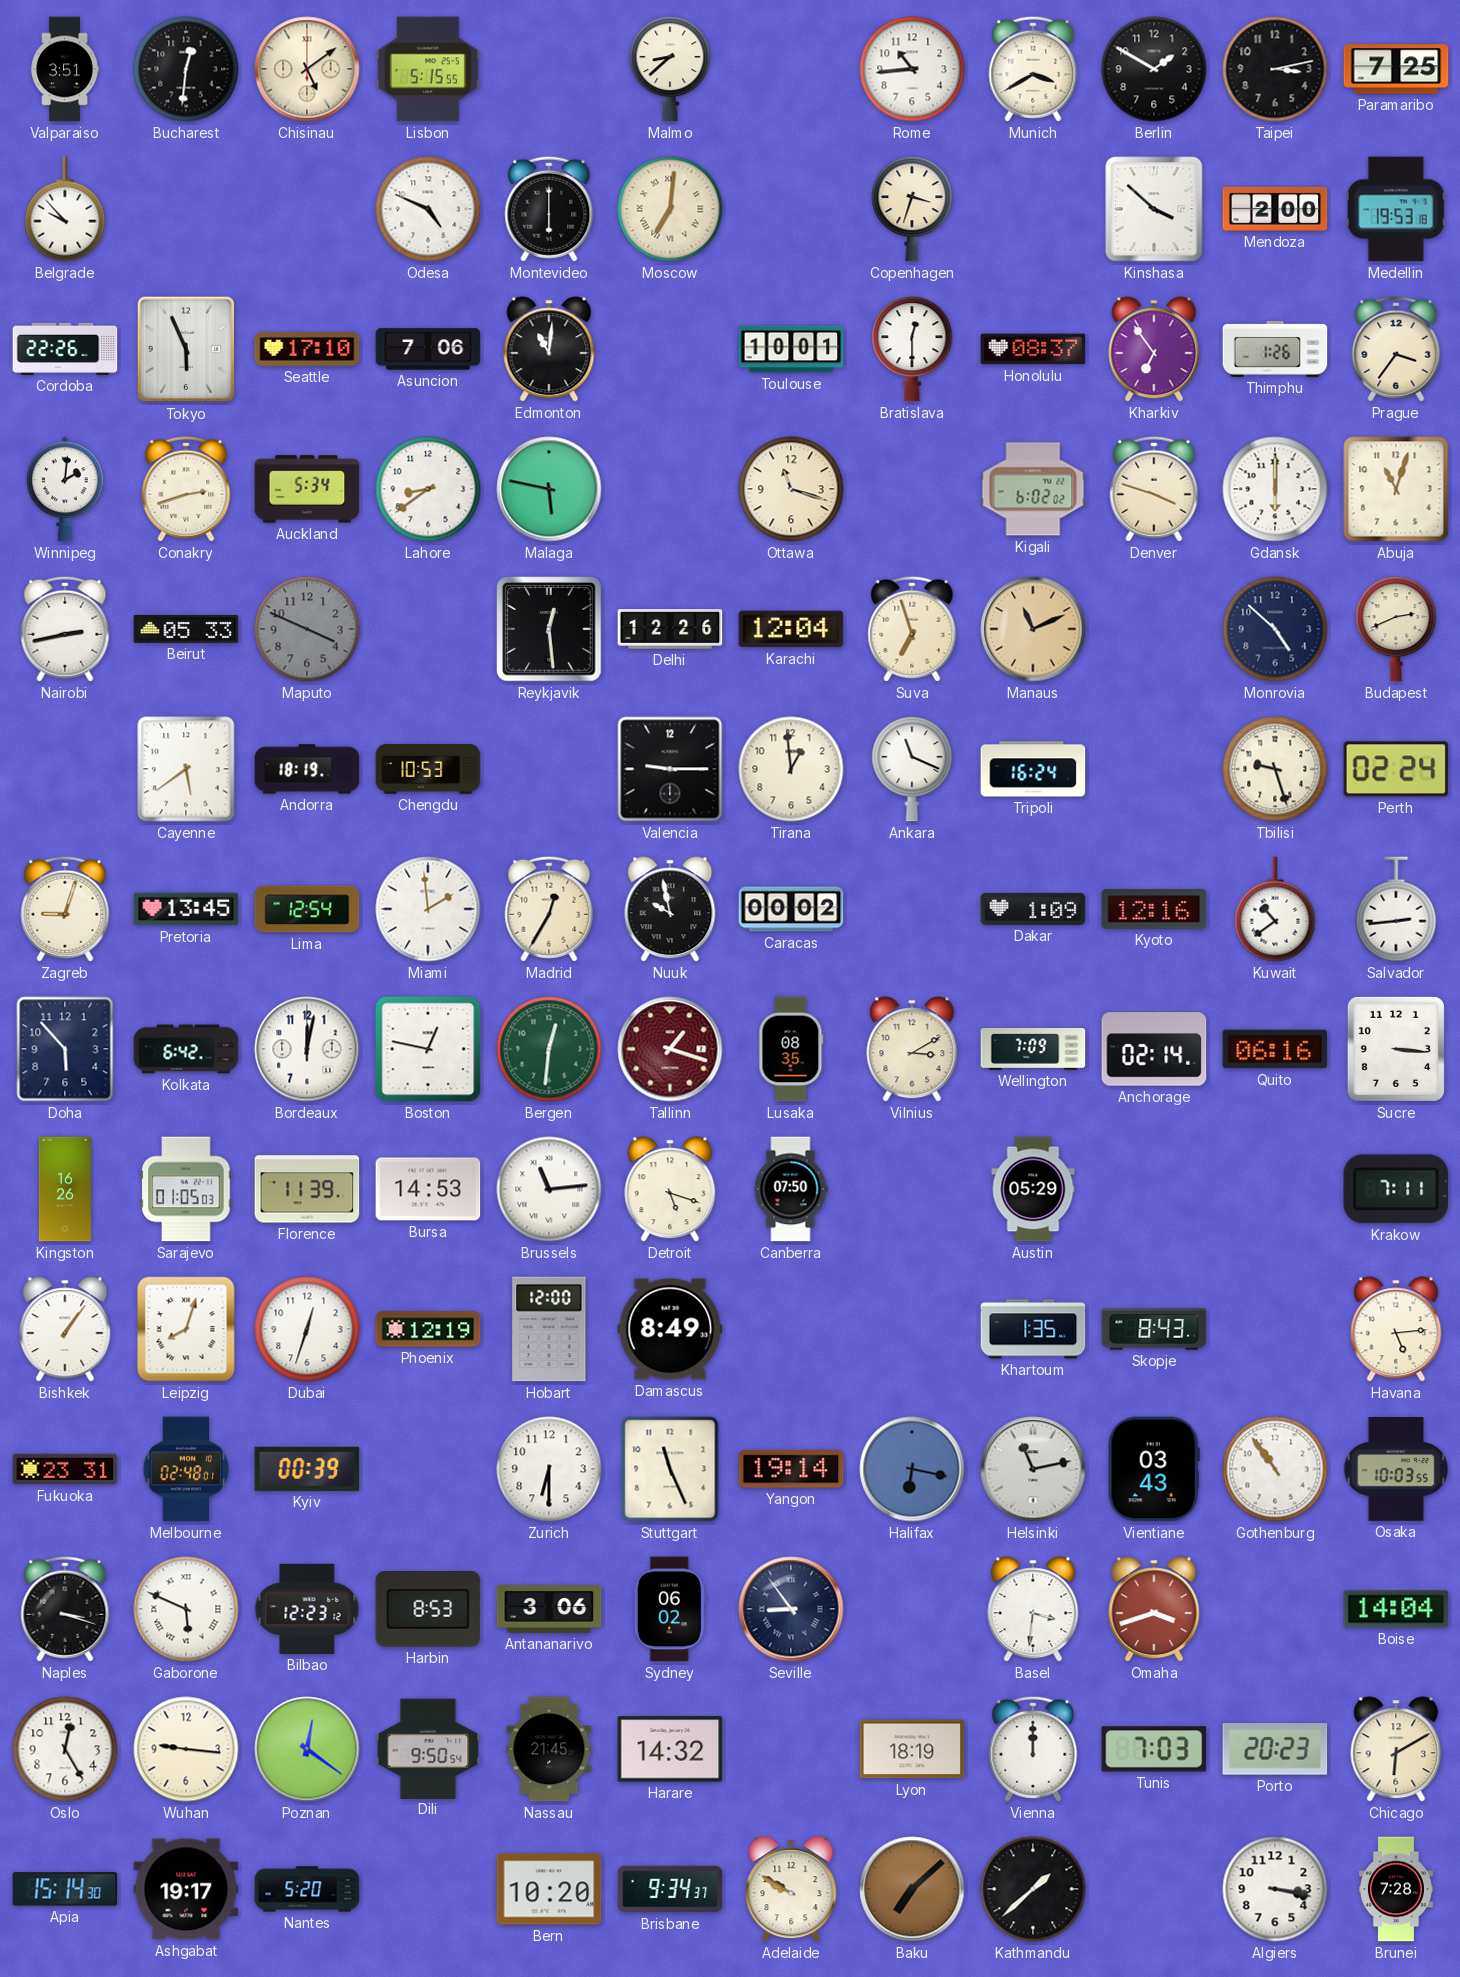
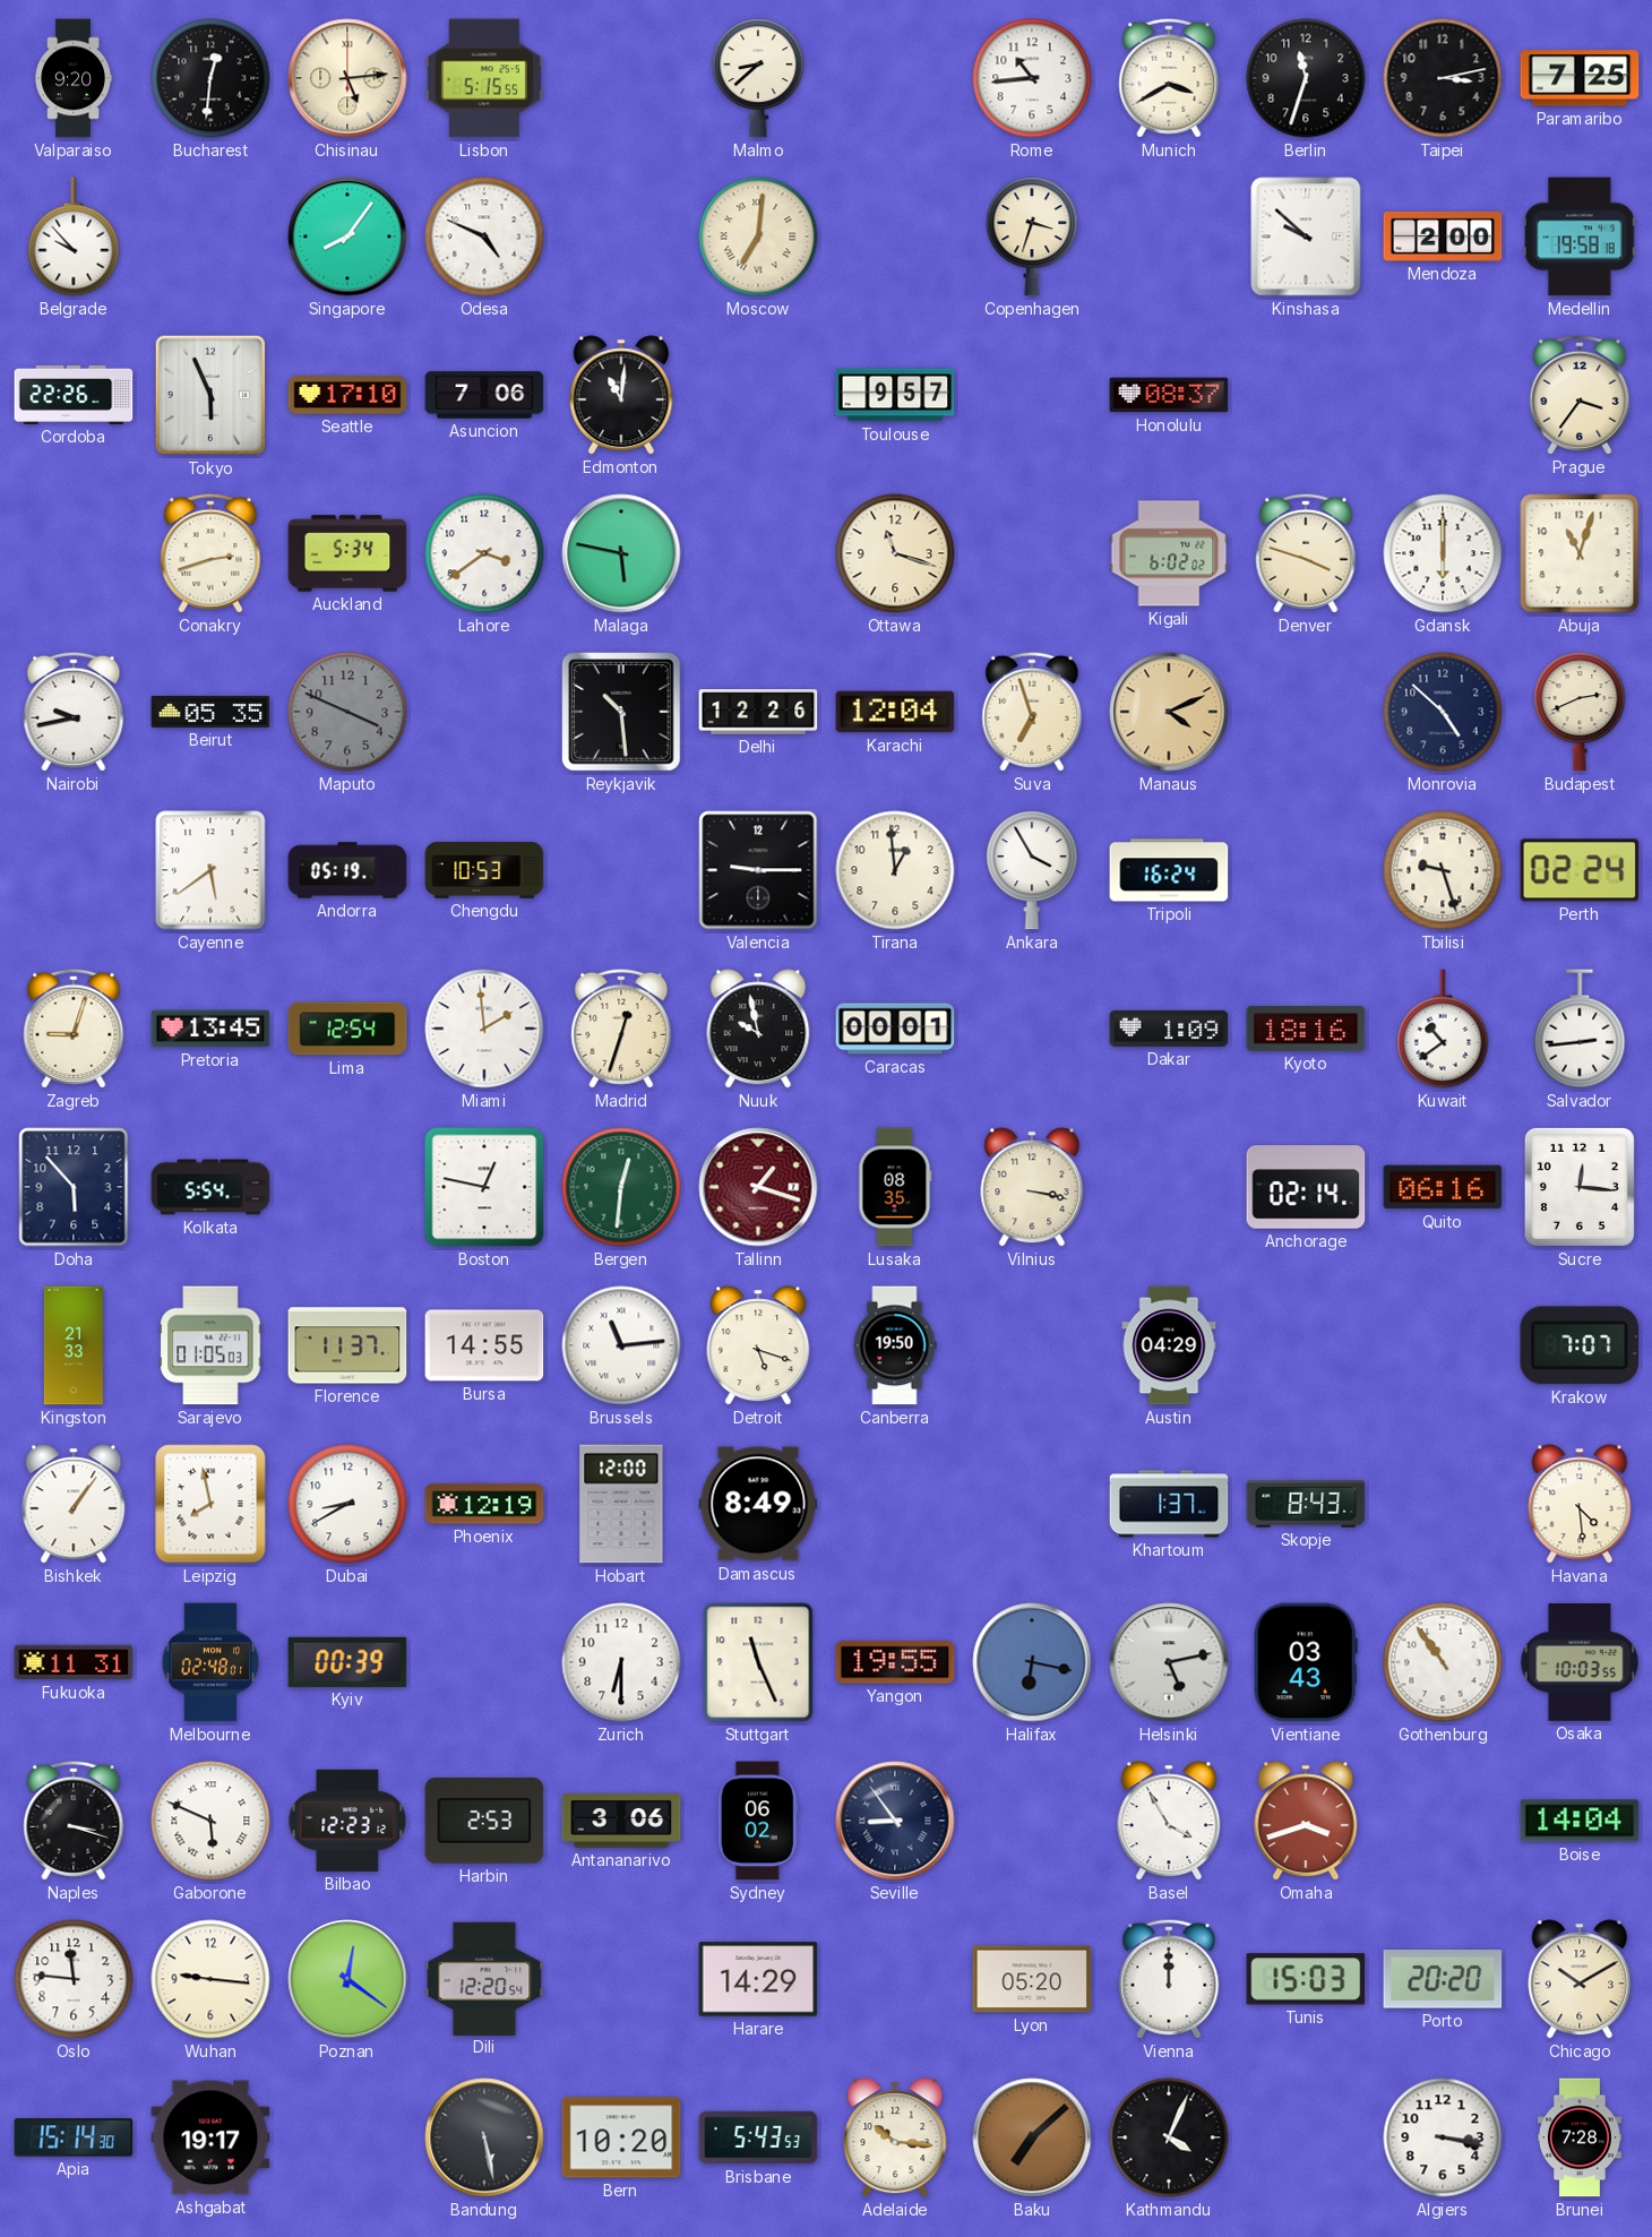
Valparaiso: 3:51 -> 9:20 (74, 78)
Chisinau: 5:09 -> 5:14 (347, 78)
Berlin: 1:50 -> 11:33 (1306, 78)
Singapore: none -> 8:06 (347, 236)
Montevideo: 6:00 -> none (549, 209)
Kinshasa: 3:52 -> 9:52 (1306, 236)
Medellin: 19:53 -> 19:58 (1580, 236)
Toulouse: 10:01 -> 9:57 (895, 395)
Bratislava: 12:30 -> none (912, 349)
Kharkiv: 6:54 -> none (1154, 349)
Thimphu: 1:26 -> none (1275, 349)
Winnipeg: 2:01 -> none (66, 489)
Lahore: 8:39 -> 3:39 (484, 553)
Nairobi: 2:43 -> 9:43 (74, 712)
Beirut: 05:33 -> 05:35 (210, 712)
Reykjavik: 12:29 -> 10:29 (621, 712)
Manaus: 11:11 -> 4:11 (1169, 712)
Andorra: 18:19 -> 05:19 (347, 870)
Ankara: 11:19 -> 3:55 (1032, 870)
Madrid: 12:35 -> 12:33 (621, 1029)
Caracas: 00:02 -> 00:01 (895, 1029)
Kyoto: 12:16 -> 18:16 (1306, 1030)
Kolkata: 6:42 -> 5:54 (210, 1187)
Bordeaux: 12:02 -> none (307, 1049)
Vilnius: 3:10 -> 3:17 (1032, 1187)
Wellington: 7:09 -> none (1033, 1050)
Sucre: 3:16 -> 12:16 (1580, 1187)
Kingston: 16:26 -> 21:33 (74, 1345)
Florence: 11:39 -> 11:37 (347, 1345)
Bursa: 14:53 -> 14:55 (484, 1345)
Canberra: 07:50 -> 19:50 (895, 1345)
Austin: 05:29 -> 04:29 (1169, 1345)
Krakow: 7:11 -> 7:07 (1580, 1345)
Leipzig: 8:03 -> 7:58 (210, 1504)
Dubai: 12:33 -> 8:40 (347, 1504)
Khartoum: 1:35 -> 1:37 (1169, 1504)
Havana: 5:14 -> 4:29 (1580, 1504)
Fukuoka: 23:31 -> 11:31 (74, 1662)
Yangon: 19:14 -> 19:55 (895, 1662)
Helsinki: 11:13 -> 5:13 (1169, 1662)
Harbin: 8:53 -> 2:53 (484, 1822)
Basel: 3:31 -> 3:55 (1169, 1821)
Oslo: 12:25 -> 11:46 (74, 1979)
Dili: 9:50 -> 12:20 (484, 1978)
Nassau: 21:45 -> none (549, 1749)
Harare: 14:32 -> 14:29 (758, 1979)
Lyon: 18:19 -> 05:20 (1032, 1979)
Tunis: 7:03 -> 15:03 (1306, 1979)
Porto: 20:23 -> 20:20 (1443, 1979)
Chicago: 6:10 -> 10:10 (1580, 1979)
Nantes: 5:20 -> none (307, 1889)
Bandung: none -> 5:28 (484, 2137)
Brisbane: 9:34 -> 5:43 (758, 2137)
Adelaide: 9:50 -> 10:16 (895, 2137)
Kathmandu: 1:38 -> 4:04 (1169, 2137)
